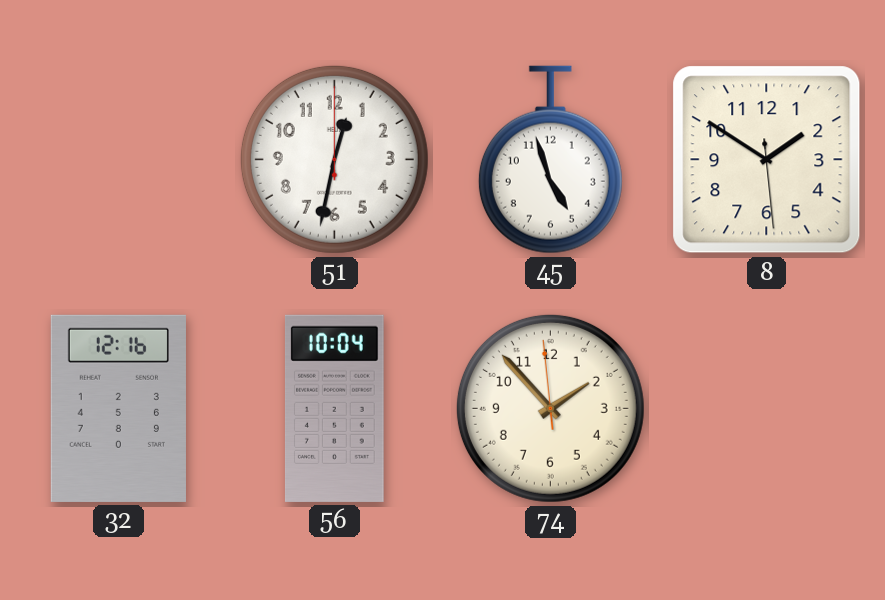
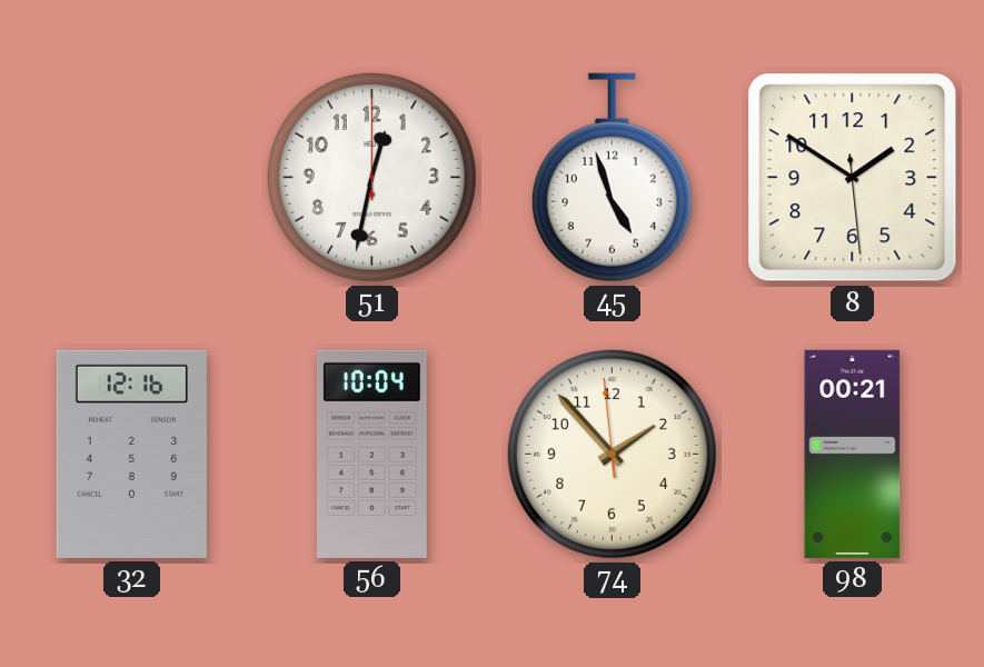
98: none -> 00:21 (853, 454)
